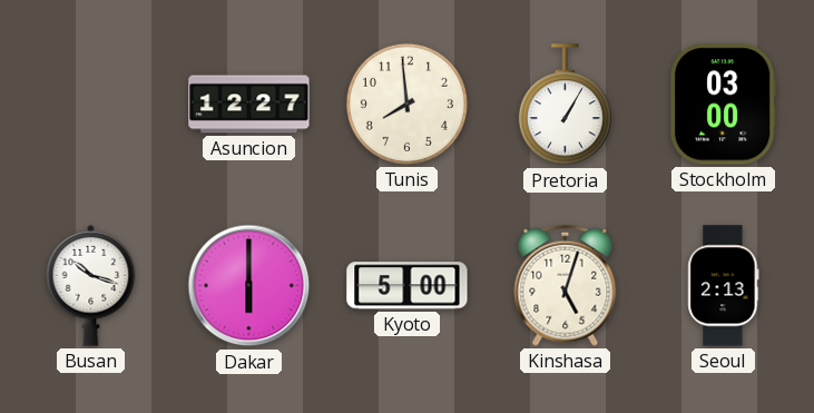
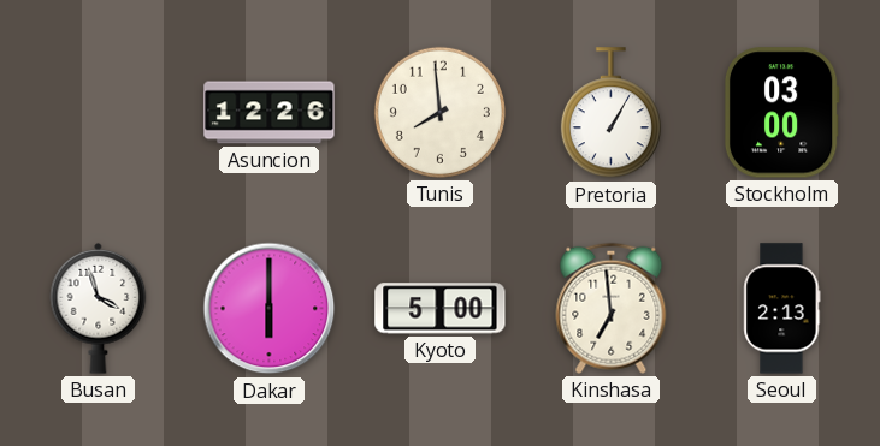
Asuncion: 12:27 -> 12:26 (270, 113)
Busan: 10:18 -> 3:57 (99, 308)
Kinshasa: 5:03 -> 6:59 (612, 308)
